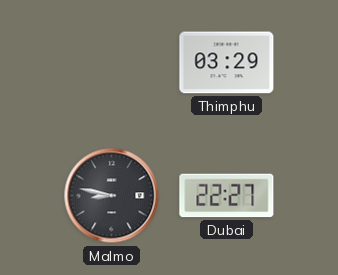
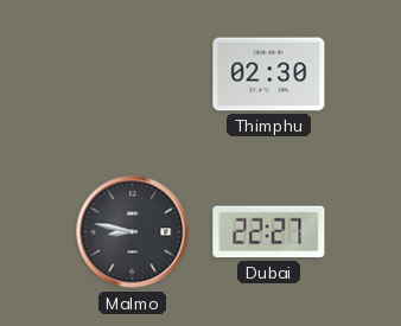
Thimphu: 03:29 -> 02:30 (269, 75)
